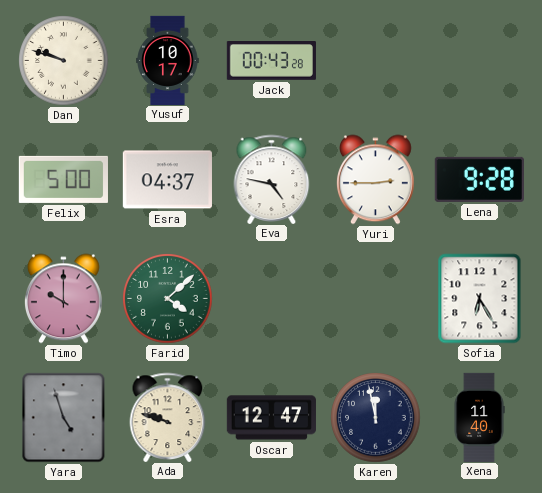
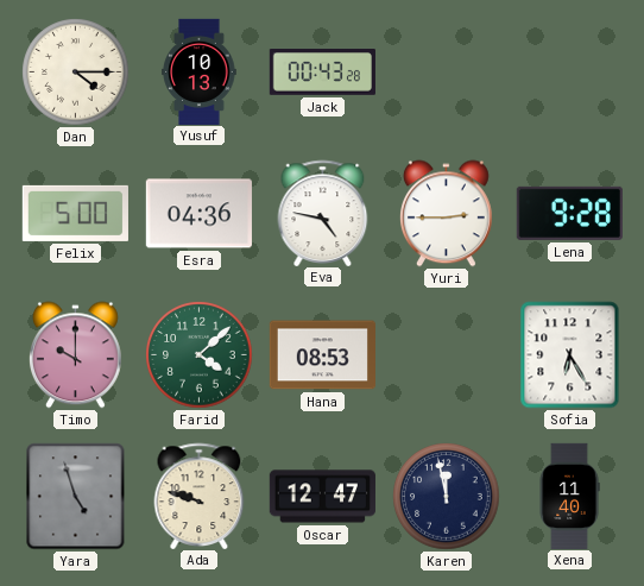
Dan: 9:48 -> 4:15 (76, 73)
Yusuf: 10:17 -> 10:13 (200, 71)
Esra: 04:37 -> 04:36 (198, 214)
Hana: none -> 08:53 (322, 355)
